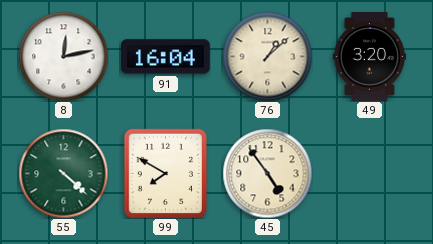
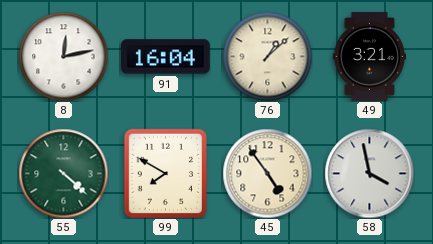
49: 3:20 -> 3:21 (369, 57)
58: none -> 3:58 (369, 173)
